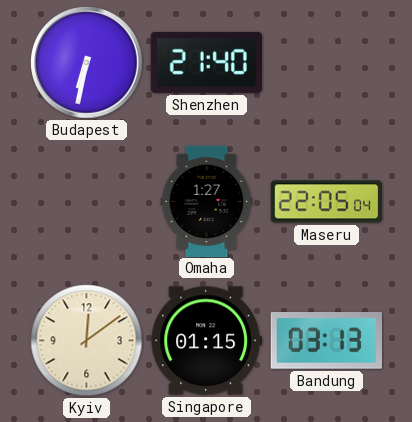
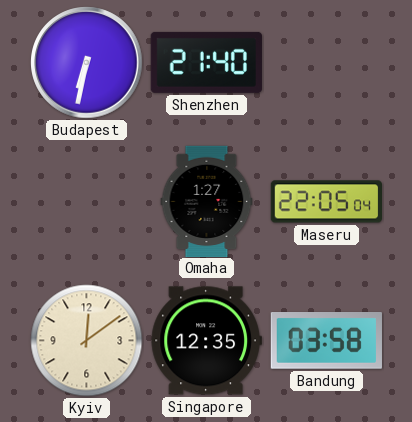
Singapore: 01:15 -> 12:35 (206, 341)
Bandung: 03:13 -> 03:58 (326, 341)
